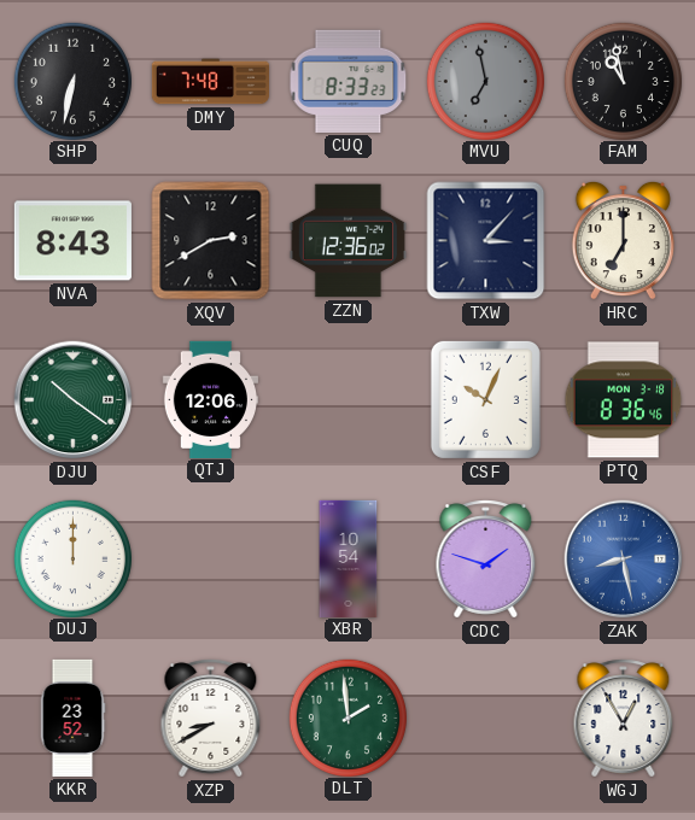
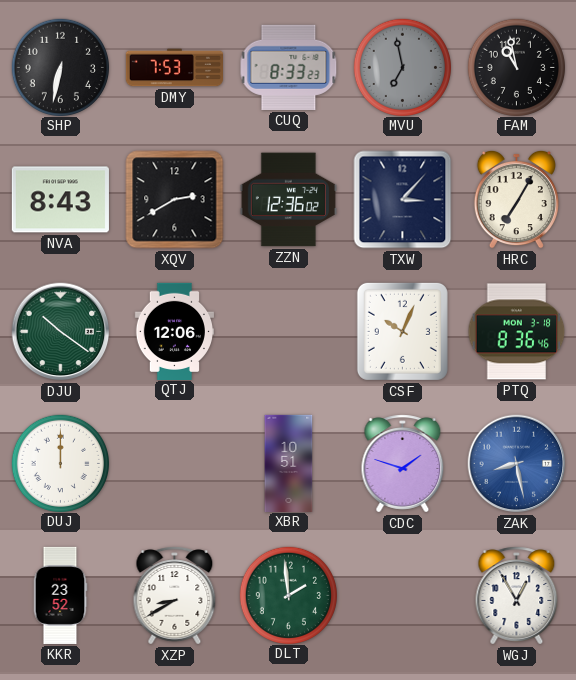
DMY: 7:48 -> 7:53 (174, 68)
HRC: 7:00 -> 7:05 (516, 199)
XBR: 10:54 -> 10:51 (289, 463)
